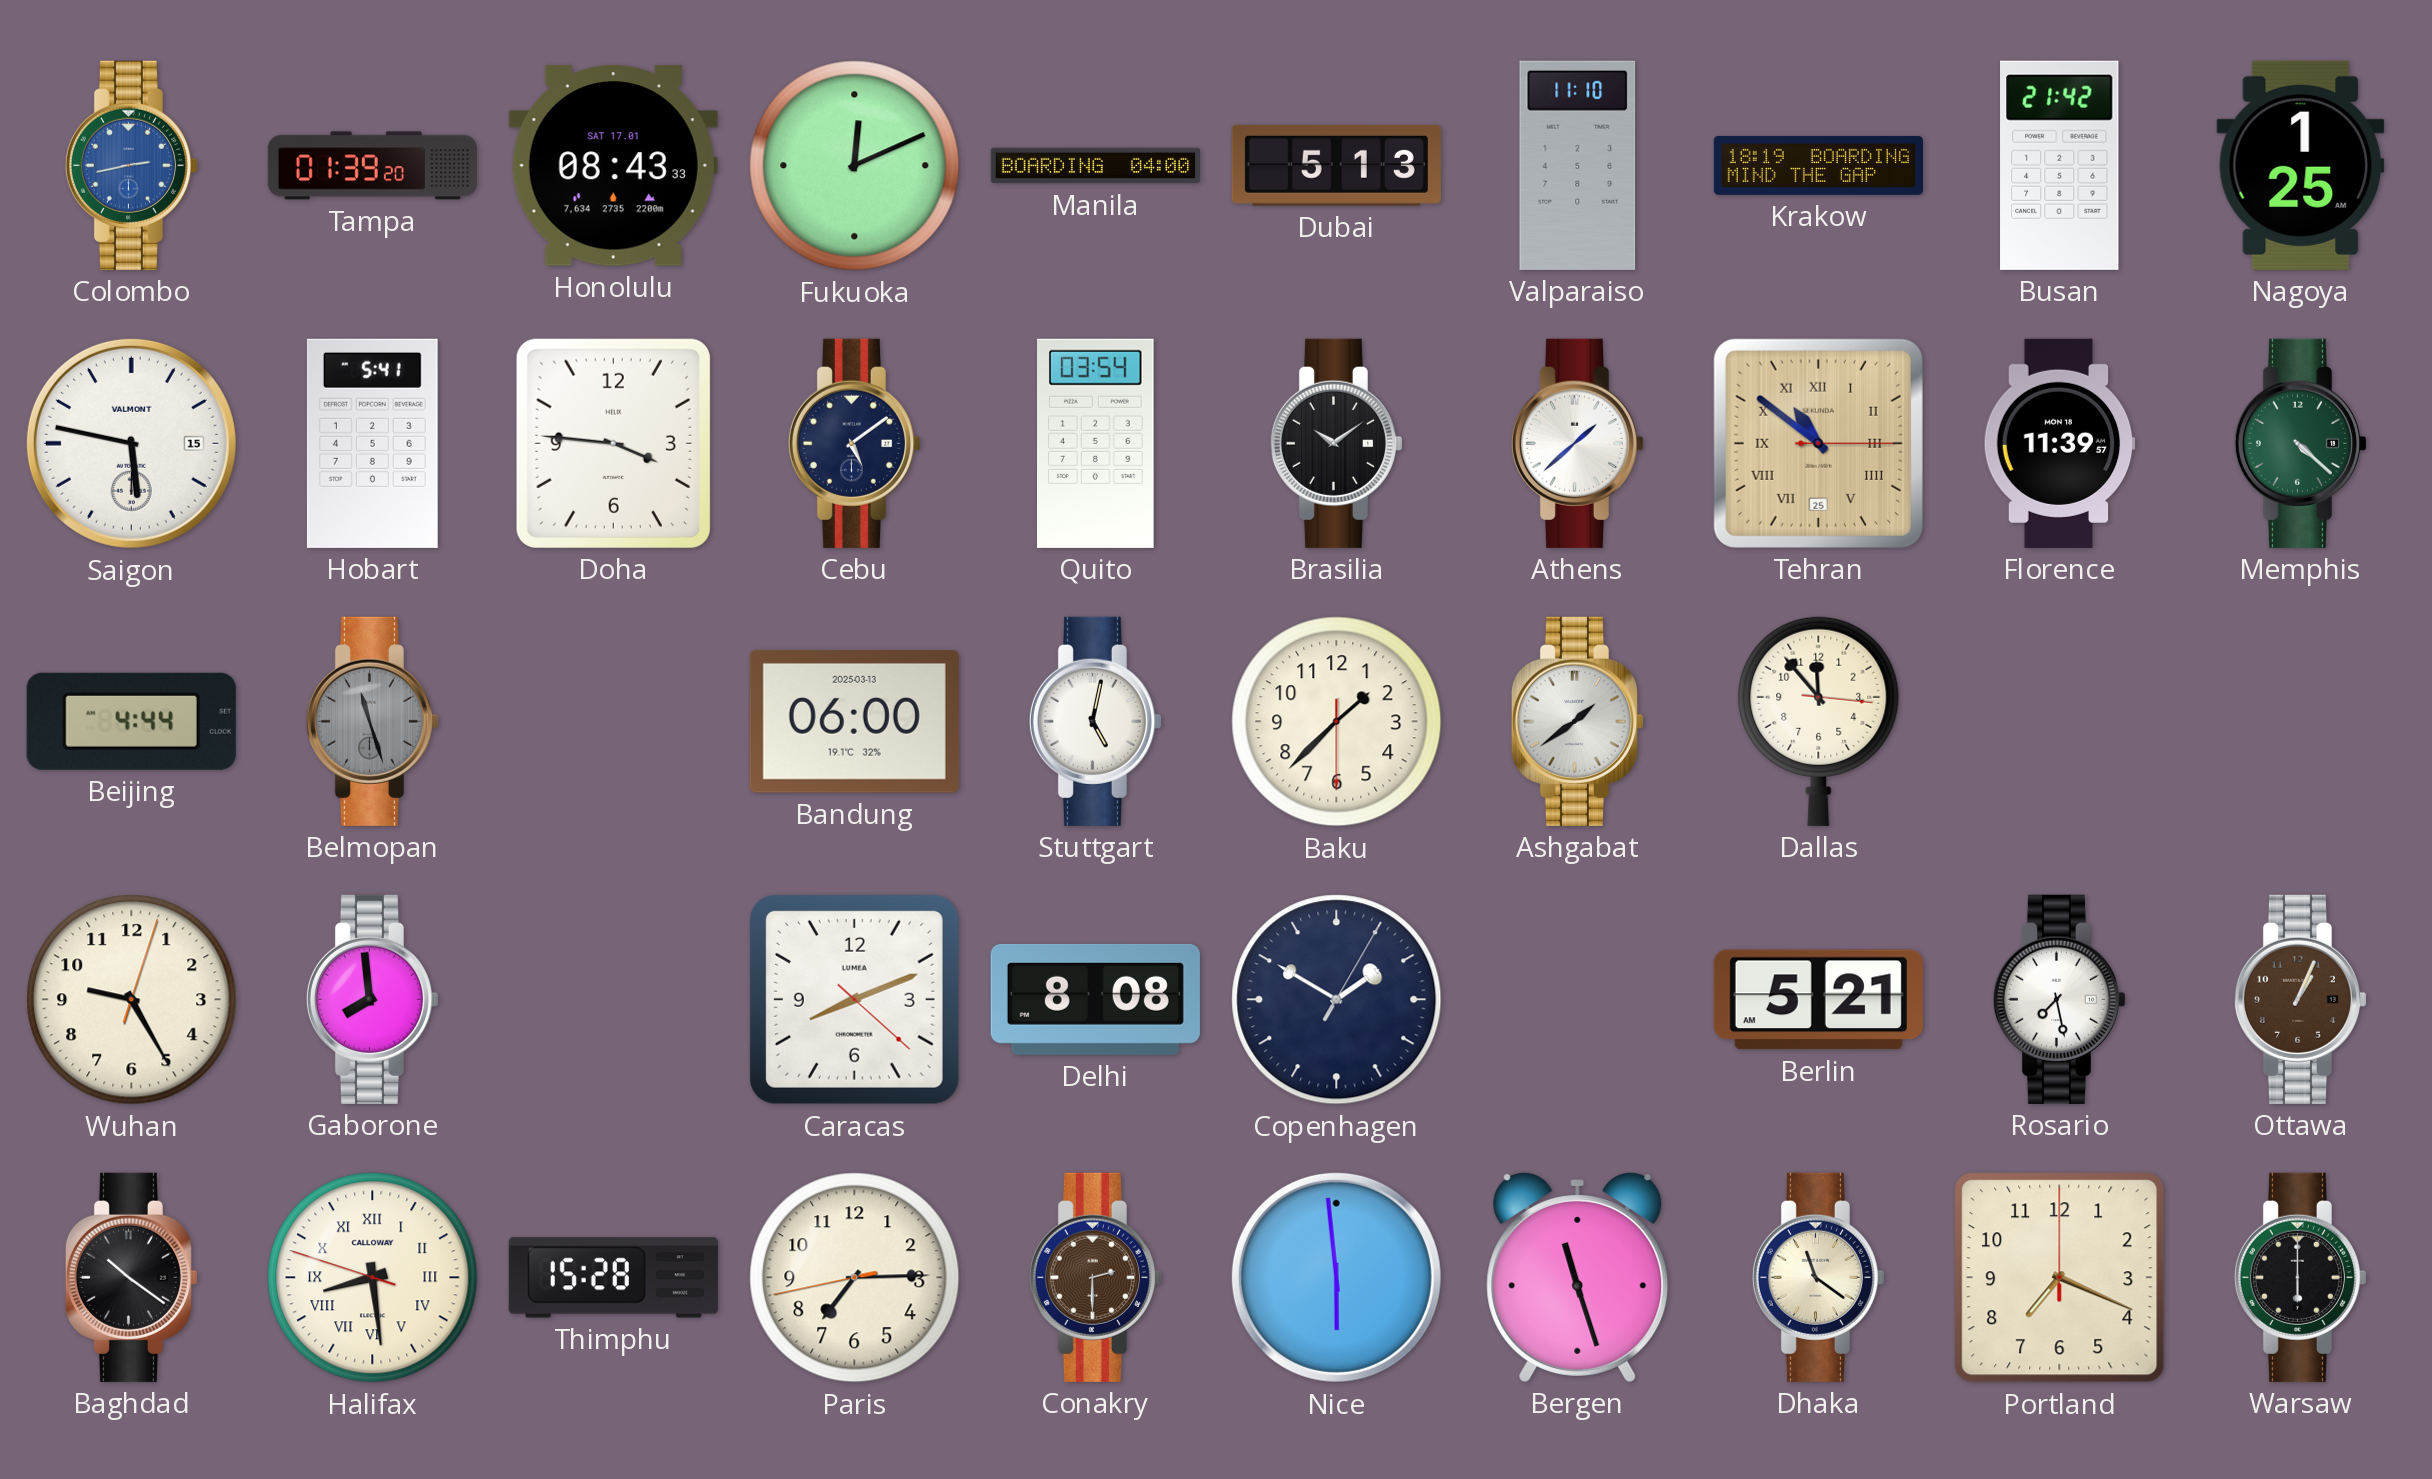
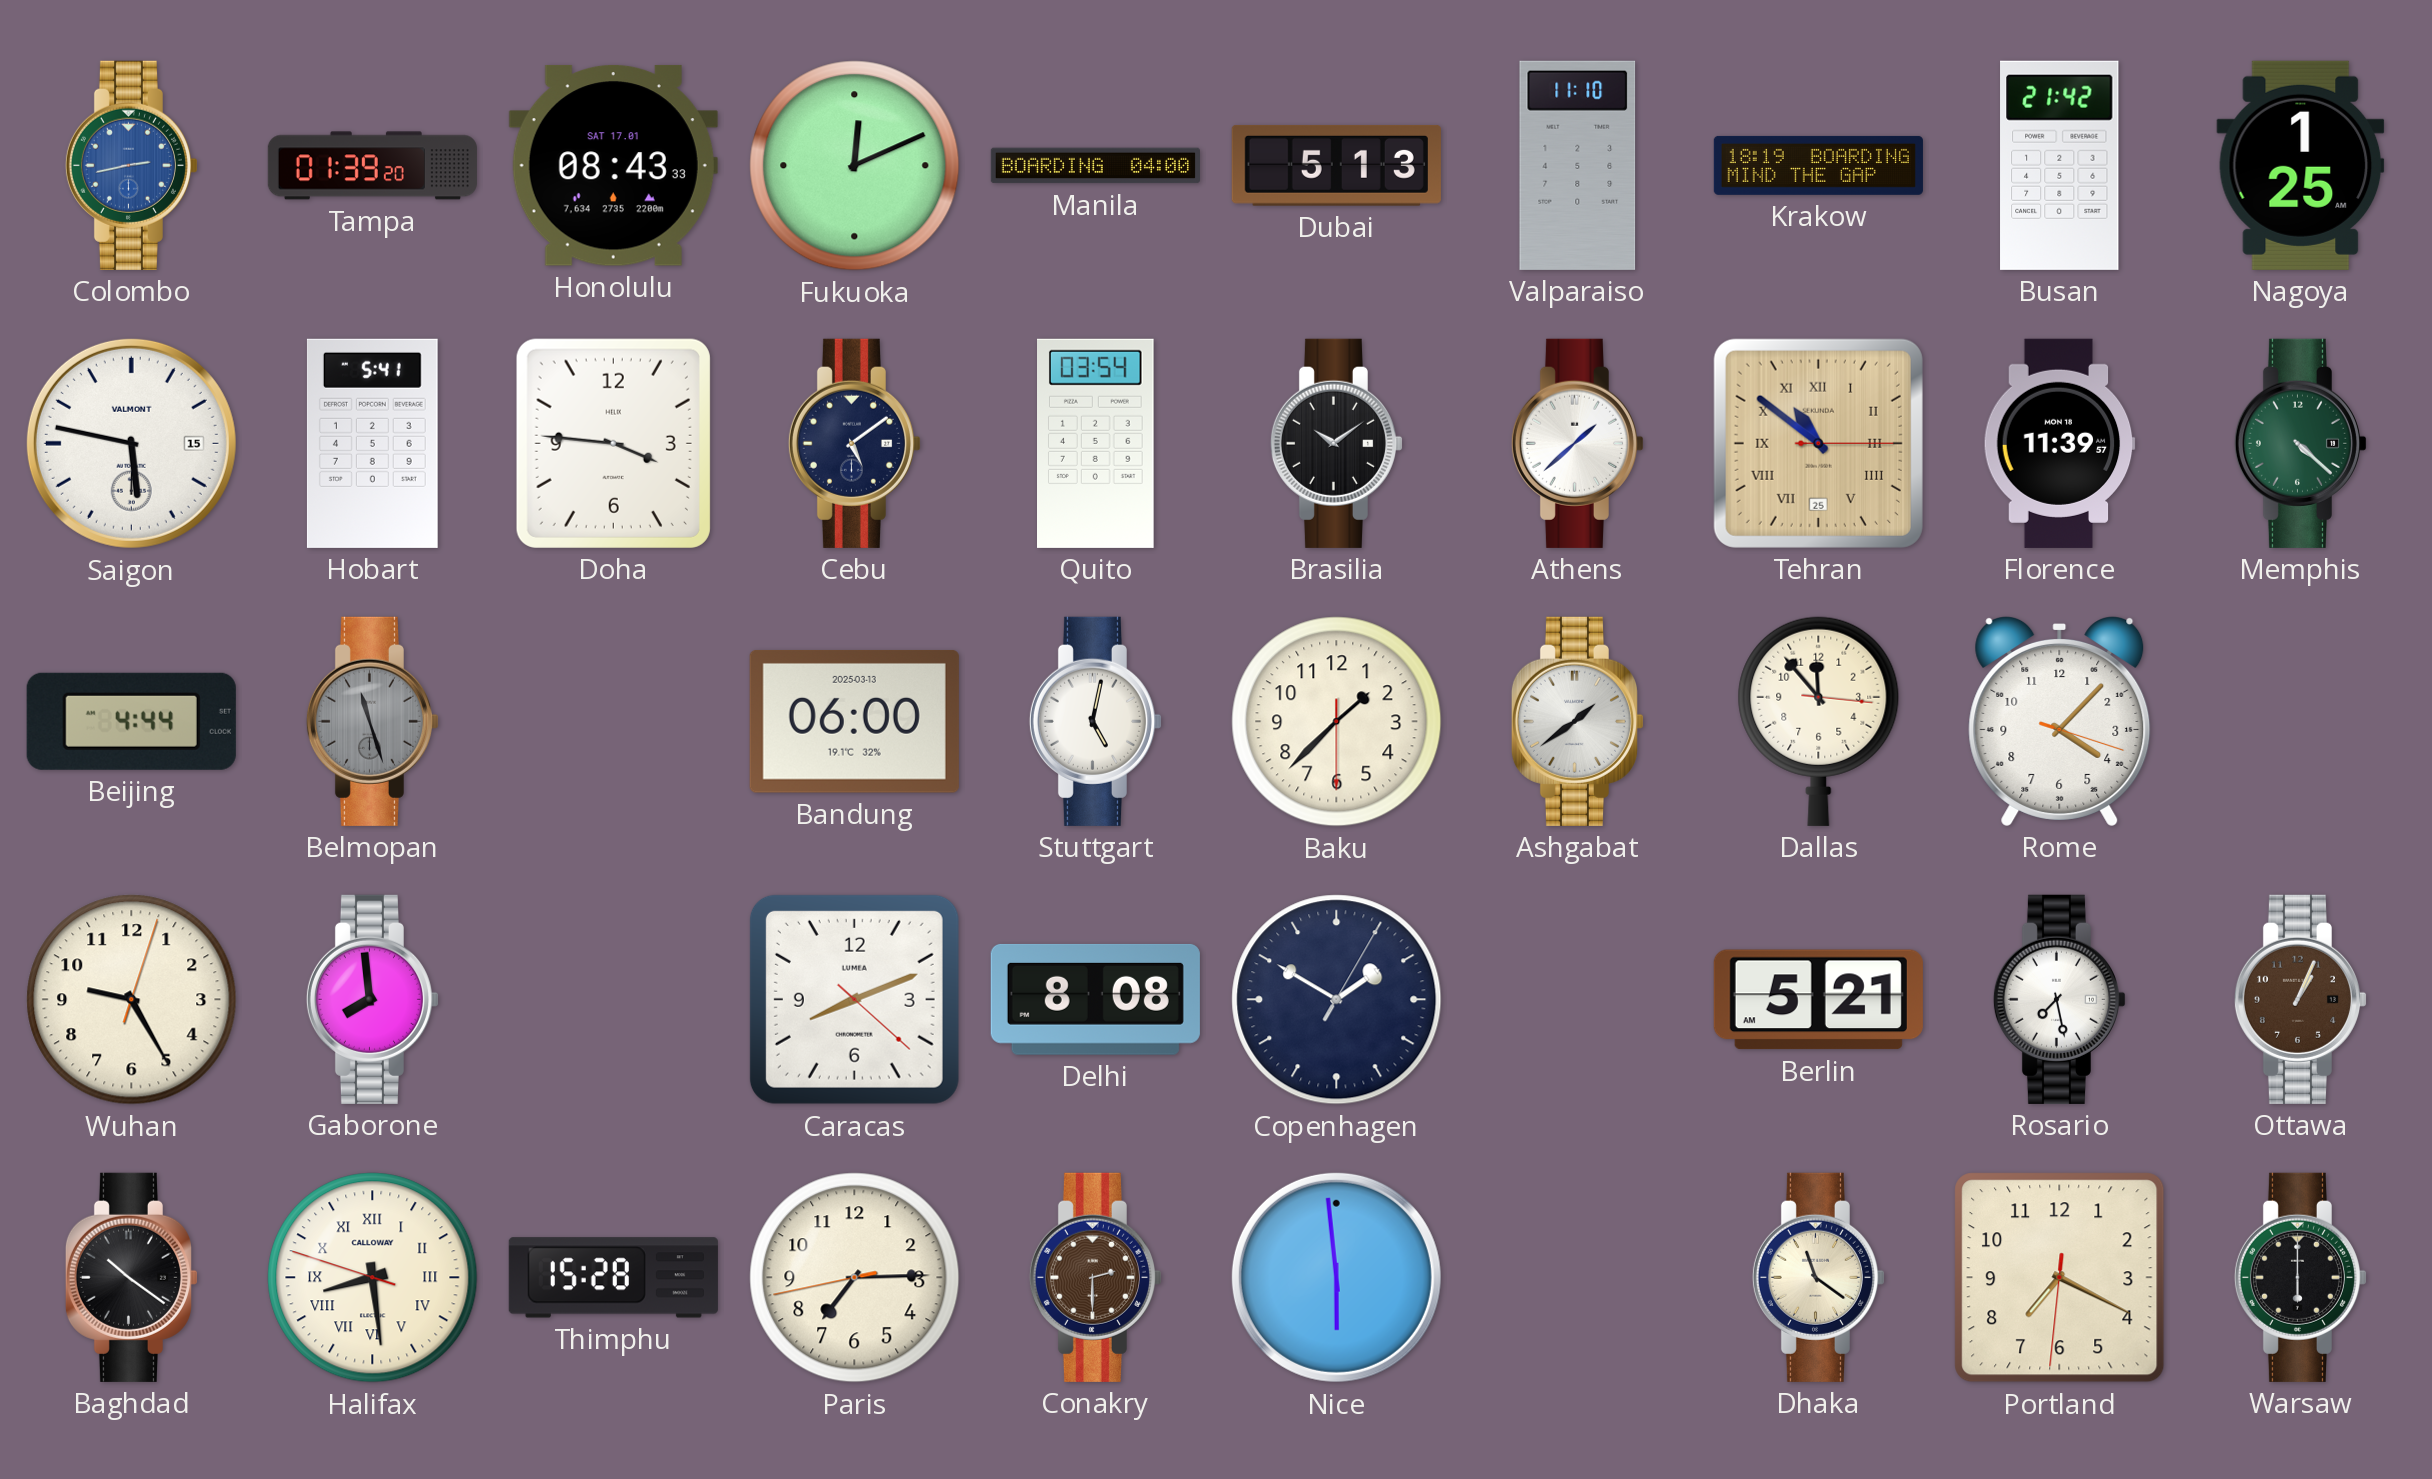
Rome: none -> 4:07 (2060, 721)
Bergen: 11:27 -> none (1578, 1277)
Portland: 7:19:00 -> 7:19:31 (2060, 1278)
